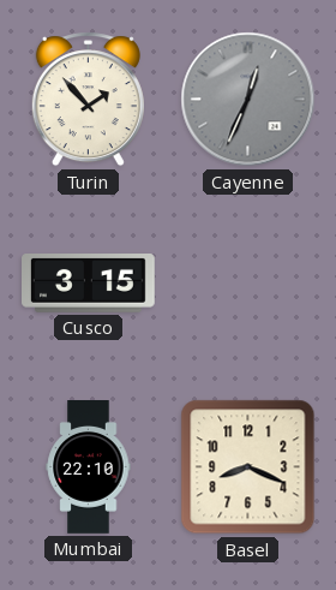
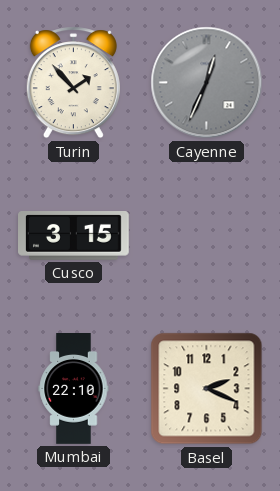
Basel: 8:19 -> 2:19 (207, 389)
